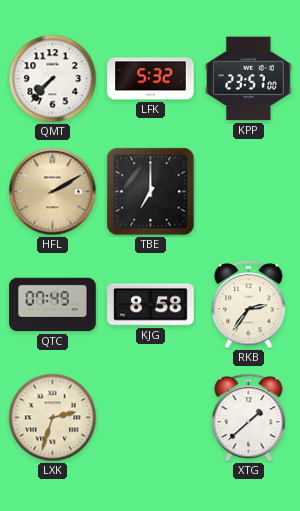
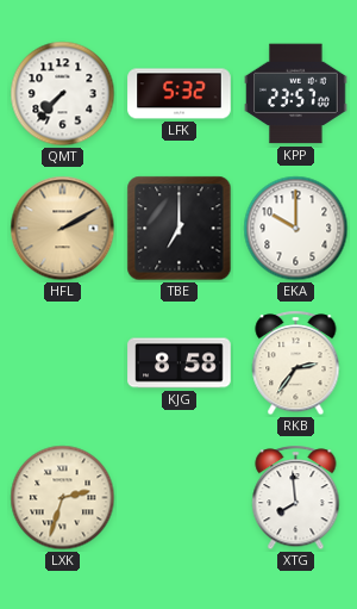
EKA: none -> 10:00 (296, 229)
QTC: 07:49 -> none (53, 305)
XTG: 1:38 -> 7:59 (296, 498)
